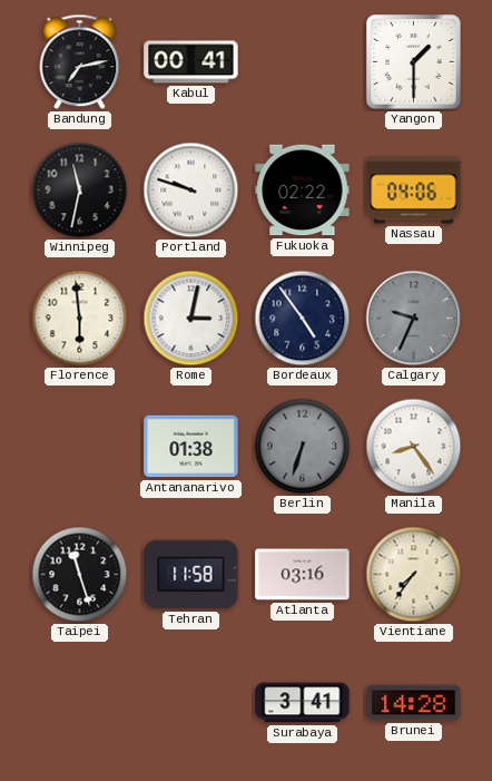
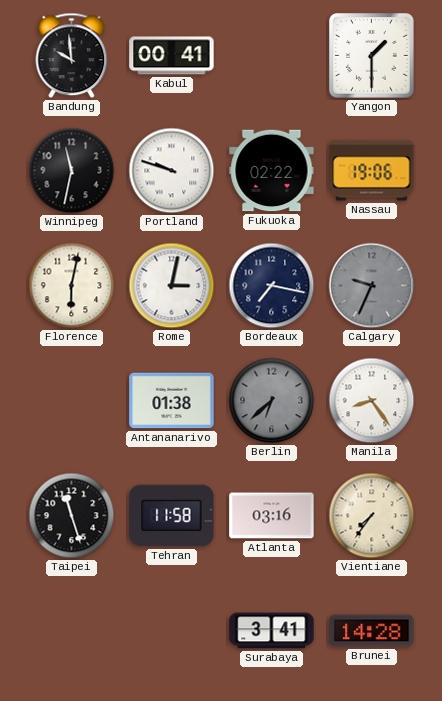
Bandung: 7:13 -> 9:59 (72, 56)
Nassau: 04:06 -> 19:06 (372, 171)
Florence: 5:59 -> 6:02 (72, 286)
Bordeaux: 4:54 -> 7:17 (272, 286)
Berlin: 6:33 -> 6:38 (272, 401)
